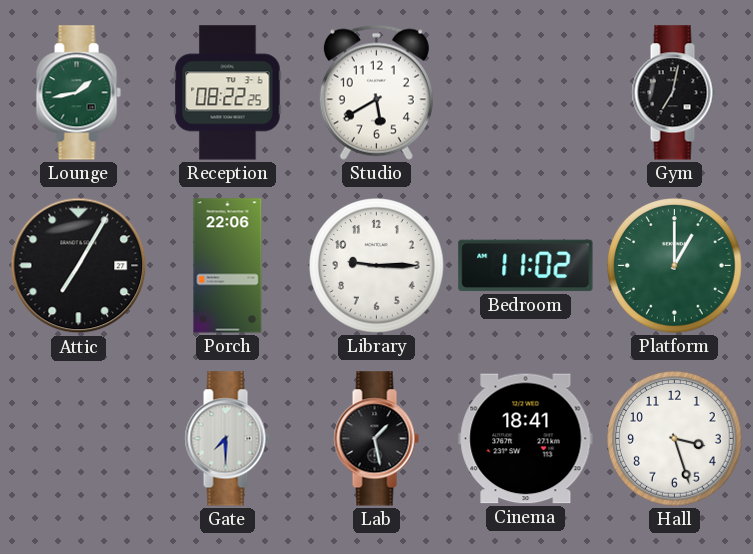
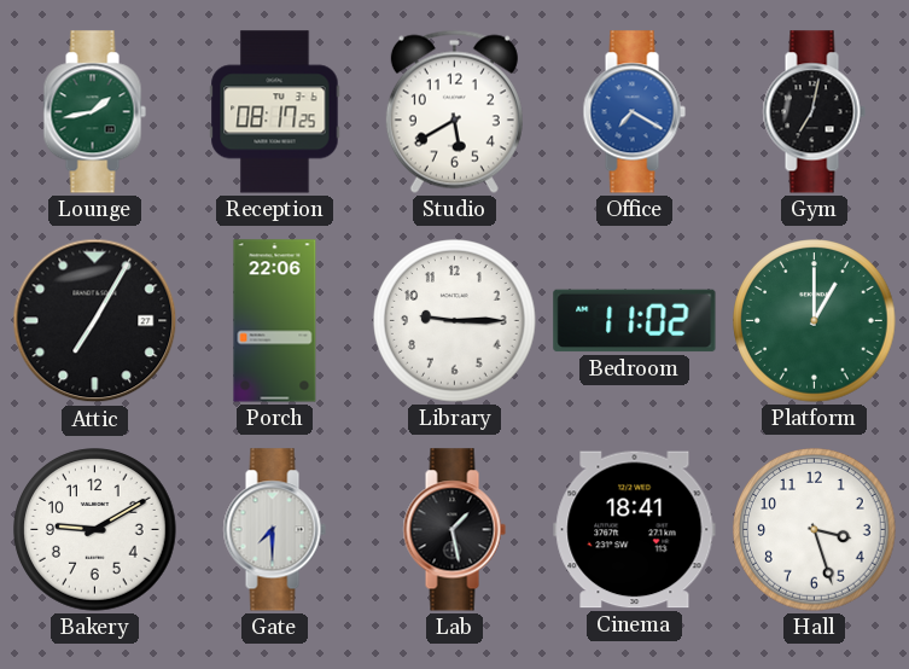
Reception: 08:22 -> 08:17 (275, 112)
Office: none -> 7:20 (634, 112)
Bakery: none -> 9:10 (95, 530)
